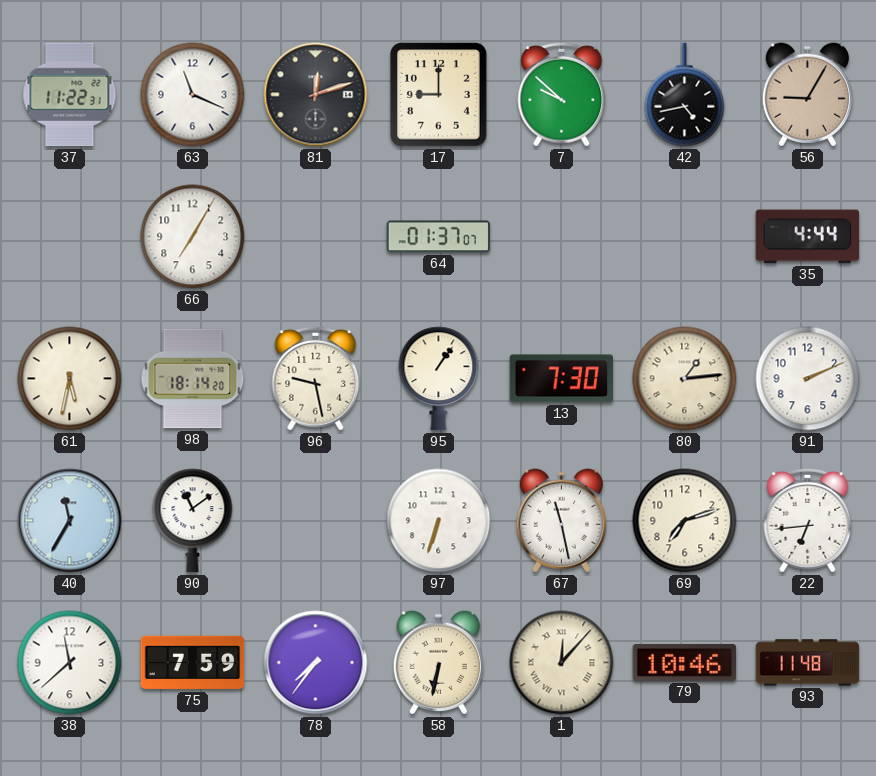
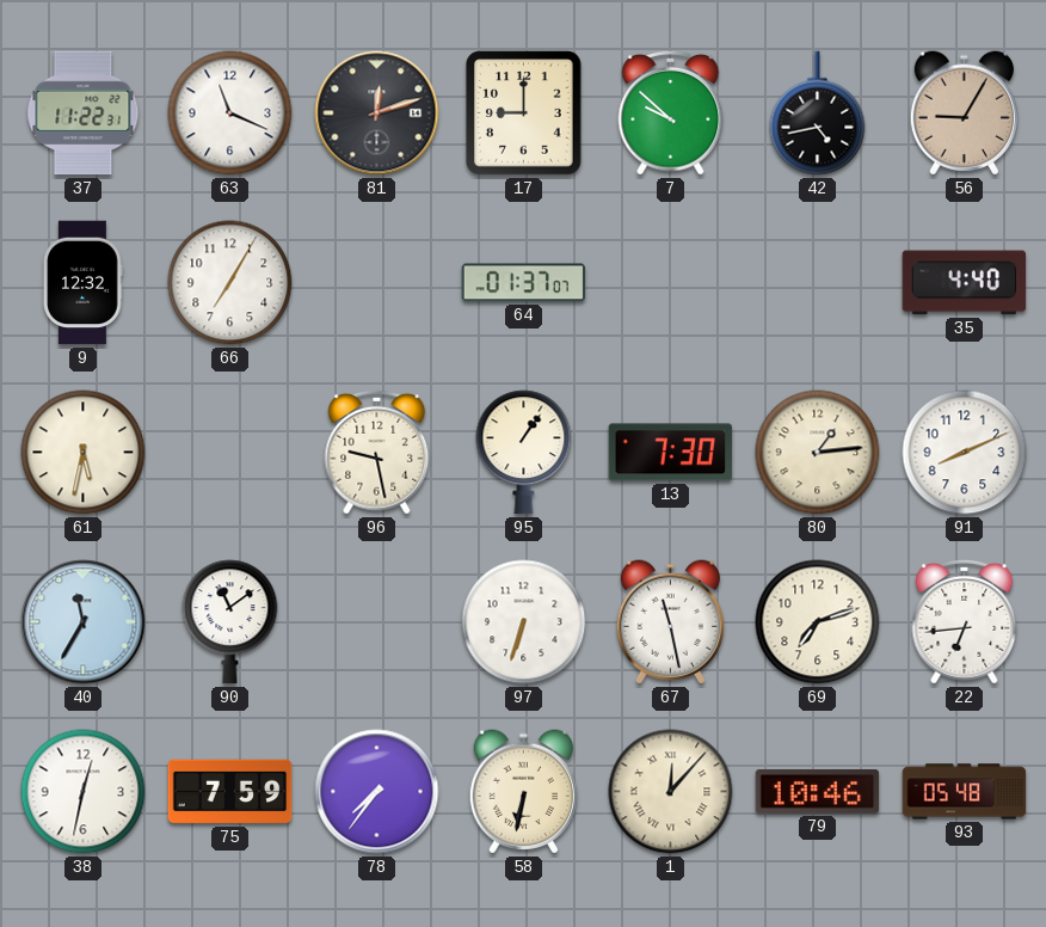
9: none -> 12:32 (82, 283)
35: 4:44 -> 4:40 (965, 283)
98: 18:14 -> none (193, 379)
91: 2:11 -> 8:11 (965, 453)
38: 11:38 -> 12:32 (84, 792)
93: 11:48 -> 05:48 (965, 792)
